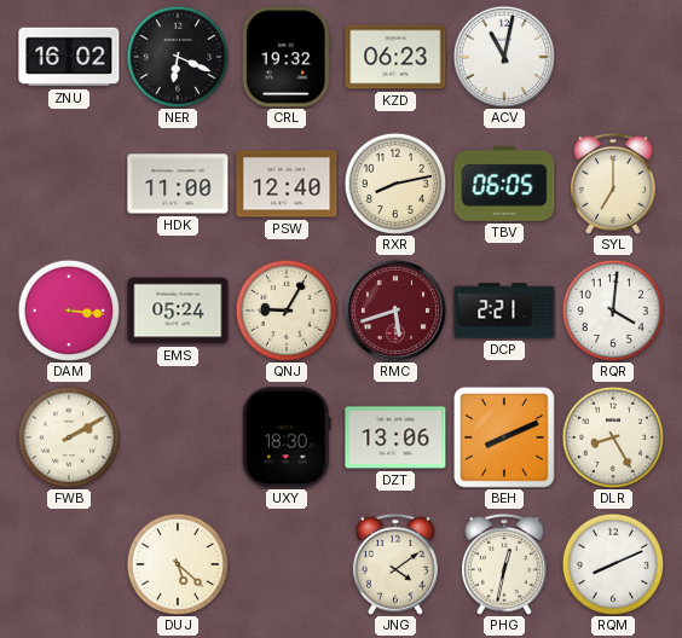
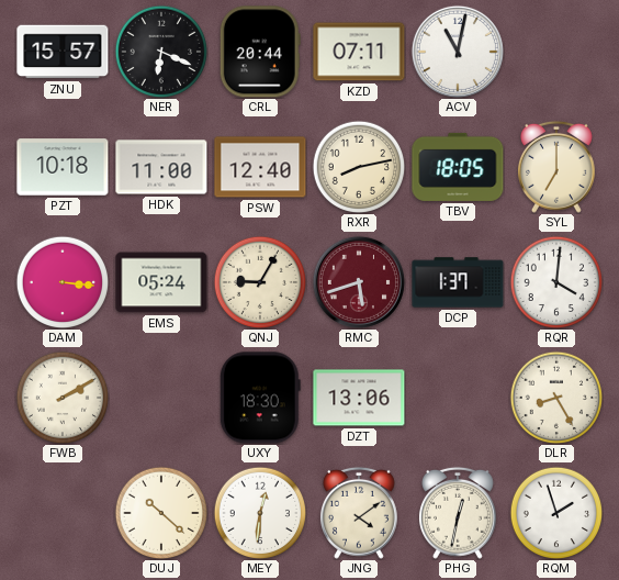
ZNU: 16:02 -> 15:57 (63, 52)
CRL: 19:32 -> 20:44 (260, 52)
KZD: 06:23 -> 07:11 (359, 52)
PZT: none -> 10:18 (63, 167)
TBV: 06:05 -> 18:05 (458, 167)
DCP: 2:21 -> 1:37 (458, 282)
BEH: 8:11 -> none (504, 437)
DUJ: 5:22 -> 10:22 (161, 513)
MEY: none -> 12:31 (260, 513)
RQM: 8:11 -> 1:57 (556, 513)
